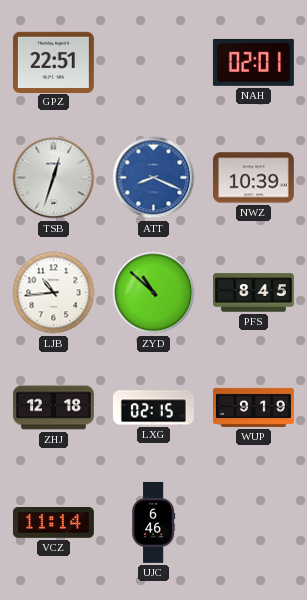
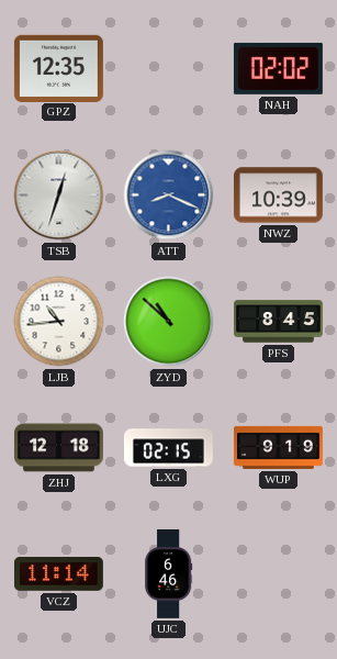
GPZ: 22:51 -> 12:35 (58, 68)
NAH: 02:01 -> 02:02 (278, 68)
